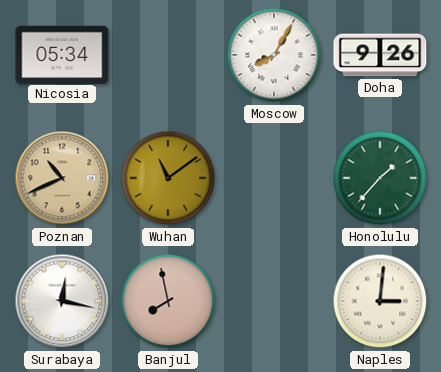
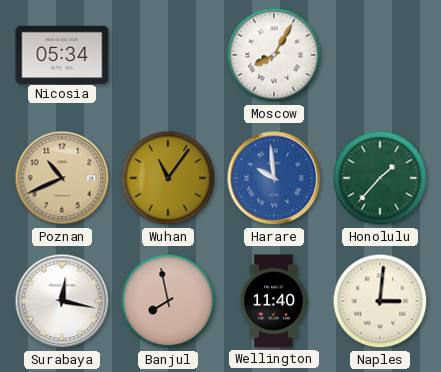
Doha: 9:26 -> none (380, 55)
Wuhan: 11:09 -> 11:06 (168, 178)
Harare: none -> 9:59 (274, 178)
Wellington: none -> 11:40 (274, 301)
